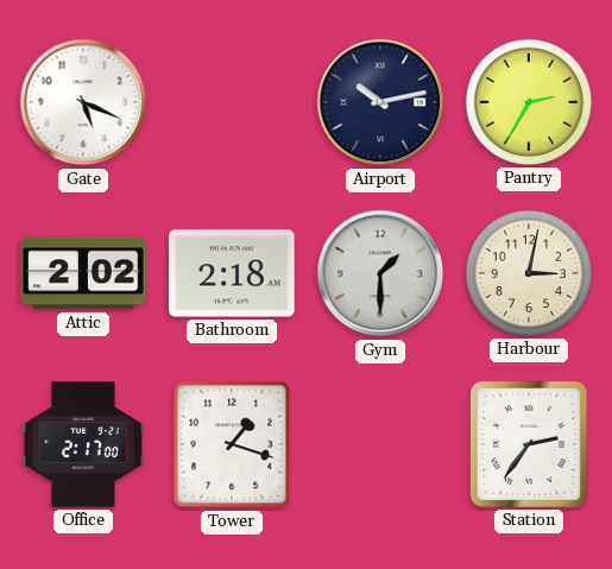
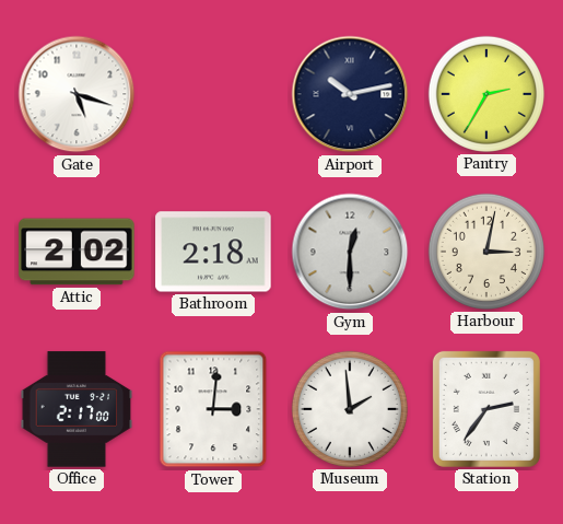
Gate: 5:19 -> 5:18 (77, 94)
Gym: 1:30 -> 12:30 (350, 252)
Tower: 1:18 -> 3:01 (213, 409)
Museum: none -> 1:59 (350, 409)
